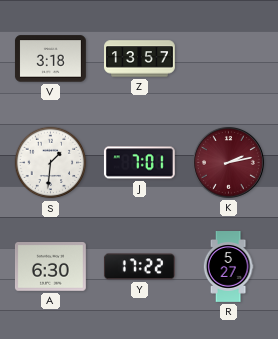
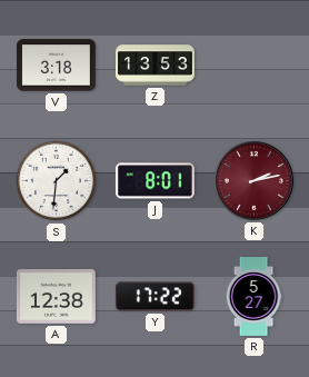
Z: 13:57 -> 13:53 (156, 66)
J: 7:01 -> 8:01 (154, 181)
A: 6:30 -> 12:38 (56, 297)
